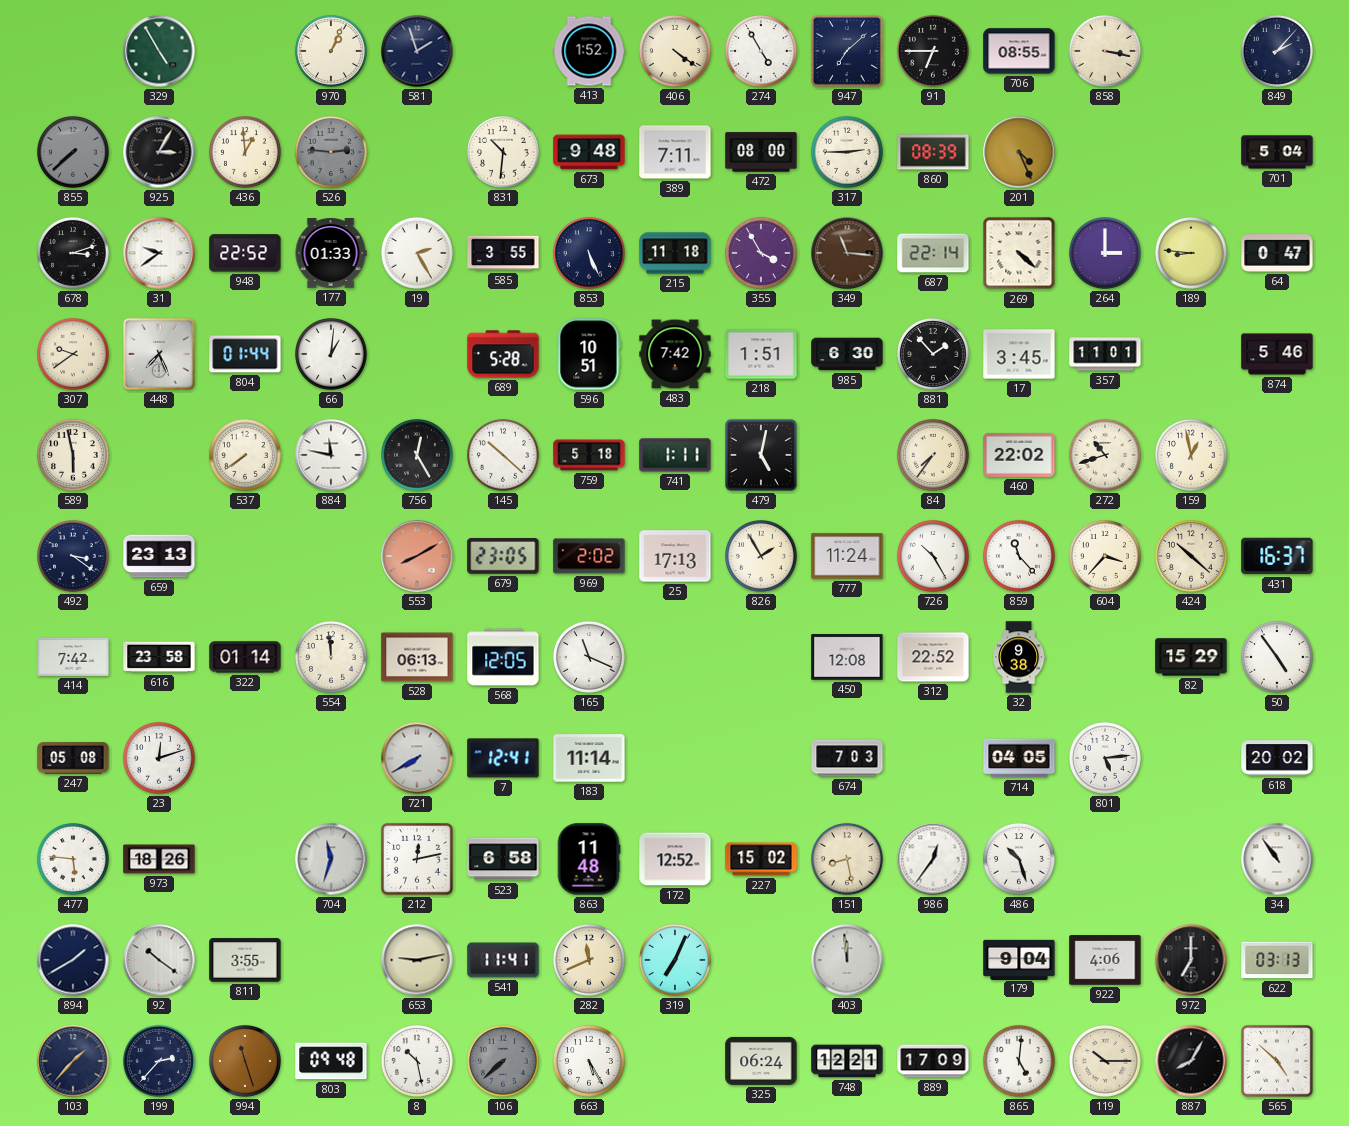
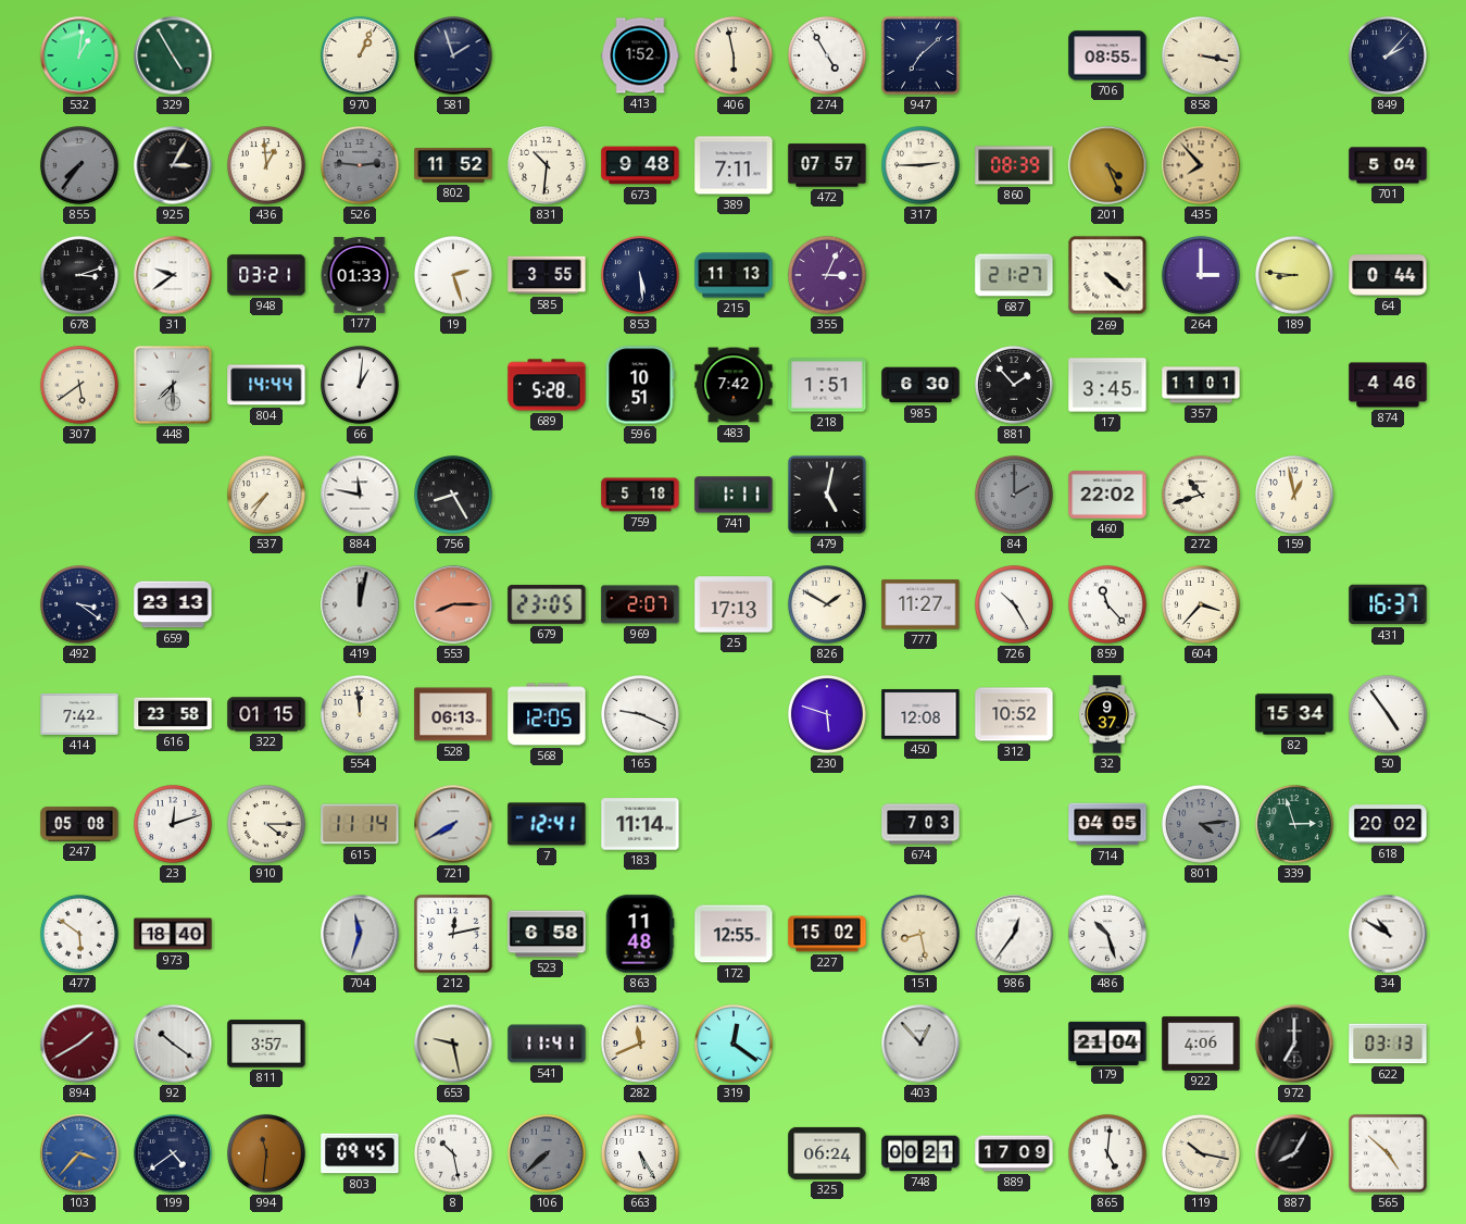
532: none -> 1:01 (79, 55)
406: 4:21 -> 5:58 (735, 57)
91: 6:45 -> none (934, 52)
855: 7:38 -> 7:36 (80, 166)
802: none -> 11:52 (453, 165)
472: 08:00 -> 07:57 (827, 165)
435: none -> 7:53 (1201, 165)
948: 22:52 -> 03:21 (266, 275)
19: 2:25 -> 2:27 (454, 276)
853: 5:26 -> 5:29 (641, 276)
215: 11:18 -> 11:13 (734, 275)
355: 3:55 -> 3:04 (828, 276)
349: 11:16 -> none (847, 253)
687: 22:14 -> 21:27 (1014, 275)
64: 0:47 -> 0:44 (1388, 275)
307: 9:39 -> 5:39 (80, 386)
448: 7:26 -> 7:30 (174, 386)
804: 01:44 -> 14:44 (266, 385)
874: 5:46 -> 4:46 (1388, 385)
589: 5:58 -> none (74, 456)
537: 7:39 -> 7:36 (267, 496)
756: 12:25 -> 8:25 (454, 496)
145: 10:22 -> none (504, 456)
84: 7:36 -> 2:00 (1015, 496)
84 dial: cream -> grey (1015, 496)
419: none -> 12:02 (360, 604)
553: 8:10 -> 8:15 (453, 604)
969: 2:02 -> 2:07 (640, 604)
826: 1:55 -> 1:50 (828, 605)
777: 11:24 -> 11:27 (920, 604)
424: 10:22 -> none (1192, 557)
322: 01:14 -> 01:15 (266, 714)
165: 11:19 -> 9:19 (641, 715)
230: none -> 5:48 (828, 715)
312: 22:52 -> 10:52 (1014, 714)
32: 9:38 -> 9:37 (1107, 714)
82: 15:29 -> 15:34 (1294, 714)
910: none -> 4:15 (267, 825)
615: none -> 11:14 (360, 824)
801: 5:14 -> 4:14 (1202, 825)
801 dial: white -> grey (1202, 825)
339: none -> 2:57 (1295, 825)
477: 5:46 -> 5:51 (80, 935)
973: 18:26 -> 18:40 (173, 934)
172: 12:52 -> 12:55 (734, 934)
34: 10:54 -> 10:50 (1388, 934)
894 dial: navy -> burgundy (79, 1044)
811: 3:55 -> 3:57 (266, 1044)
653: 9:13 -> 9:28 (453, 1044)
319: 7:04 -> 12:21 (735, 1045)
403: 11:59 -> 12:53 (920, 1044)
179: 9:04 -> 21:04 (1107, 1042)
103: 1:37 -> 3:37 (79, 1153)
103 dial: navy -> blue (79, 1153)
199: 2:37 -> 4:39 (174, 1154)
994: 11:27 -> 11:31 (267, 1154)
803: 09:48 -> 09:45 (360, 1153)
748: 12:21 -> 00:21 (920, 1153)
119: 10:15 -> 10:17 (1202, 1154)
